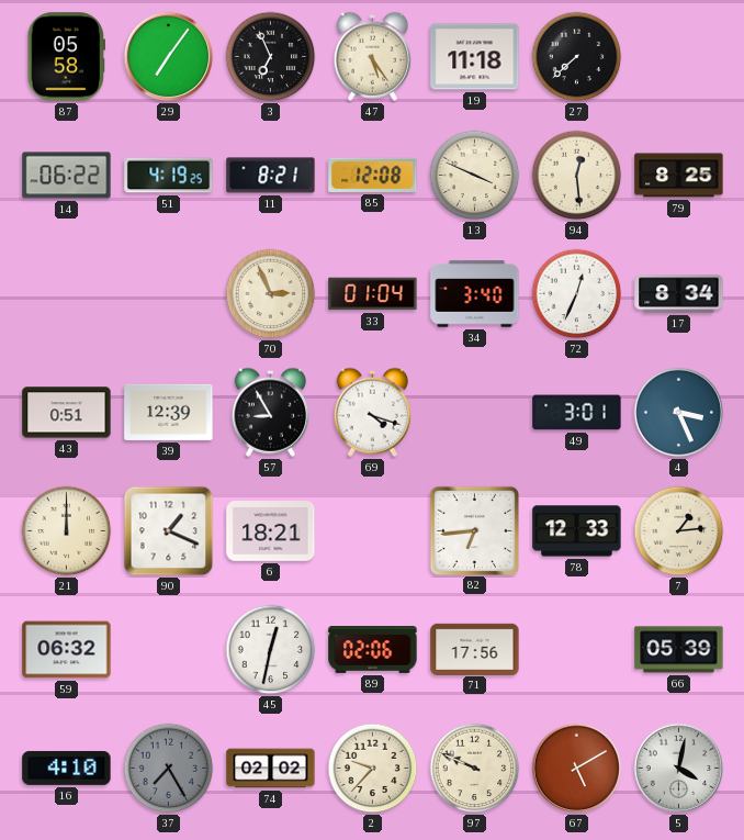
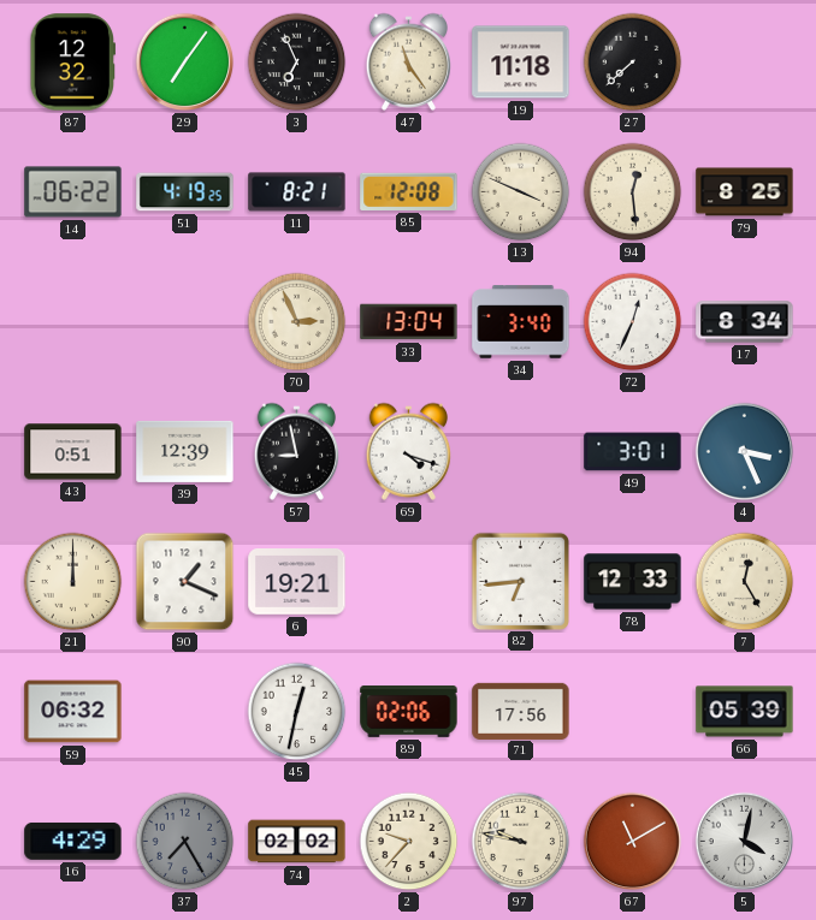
87: 05:58 -> 12:32 (72, 63)
47: 5:24 -> 11:24 (409, 61)
33: 01:04 -> 13:04 (409, 322)
57: 8:55 -> 8:58 (297, 451)
6: 18:21 -> 19:21 (297, 582)
7: 1:14 -> 12:25 (745, 582)
16: 4:10 -> 4:29 (73, 841)
97: 9:49 -> 9:47 (521, 842)
67: 5:10 -> 11:10 (633, 842)
